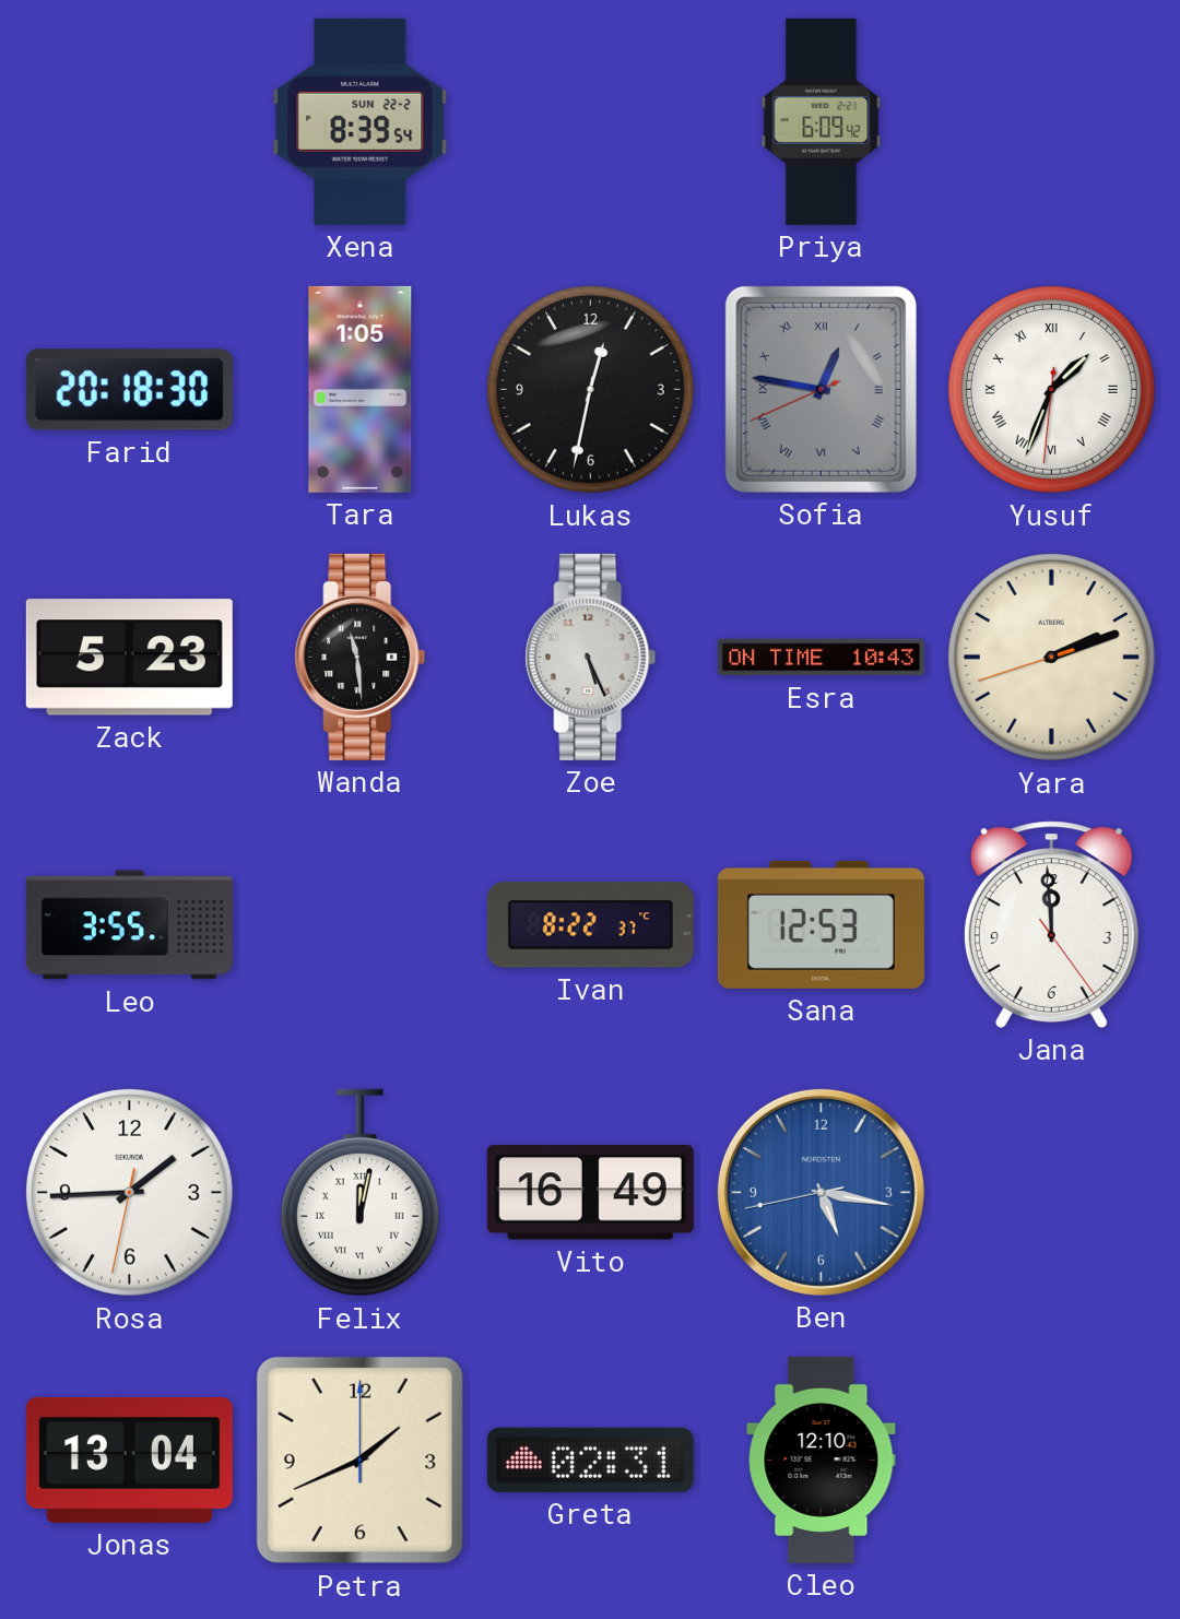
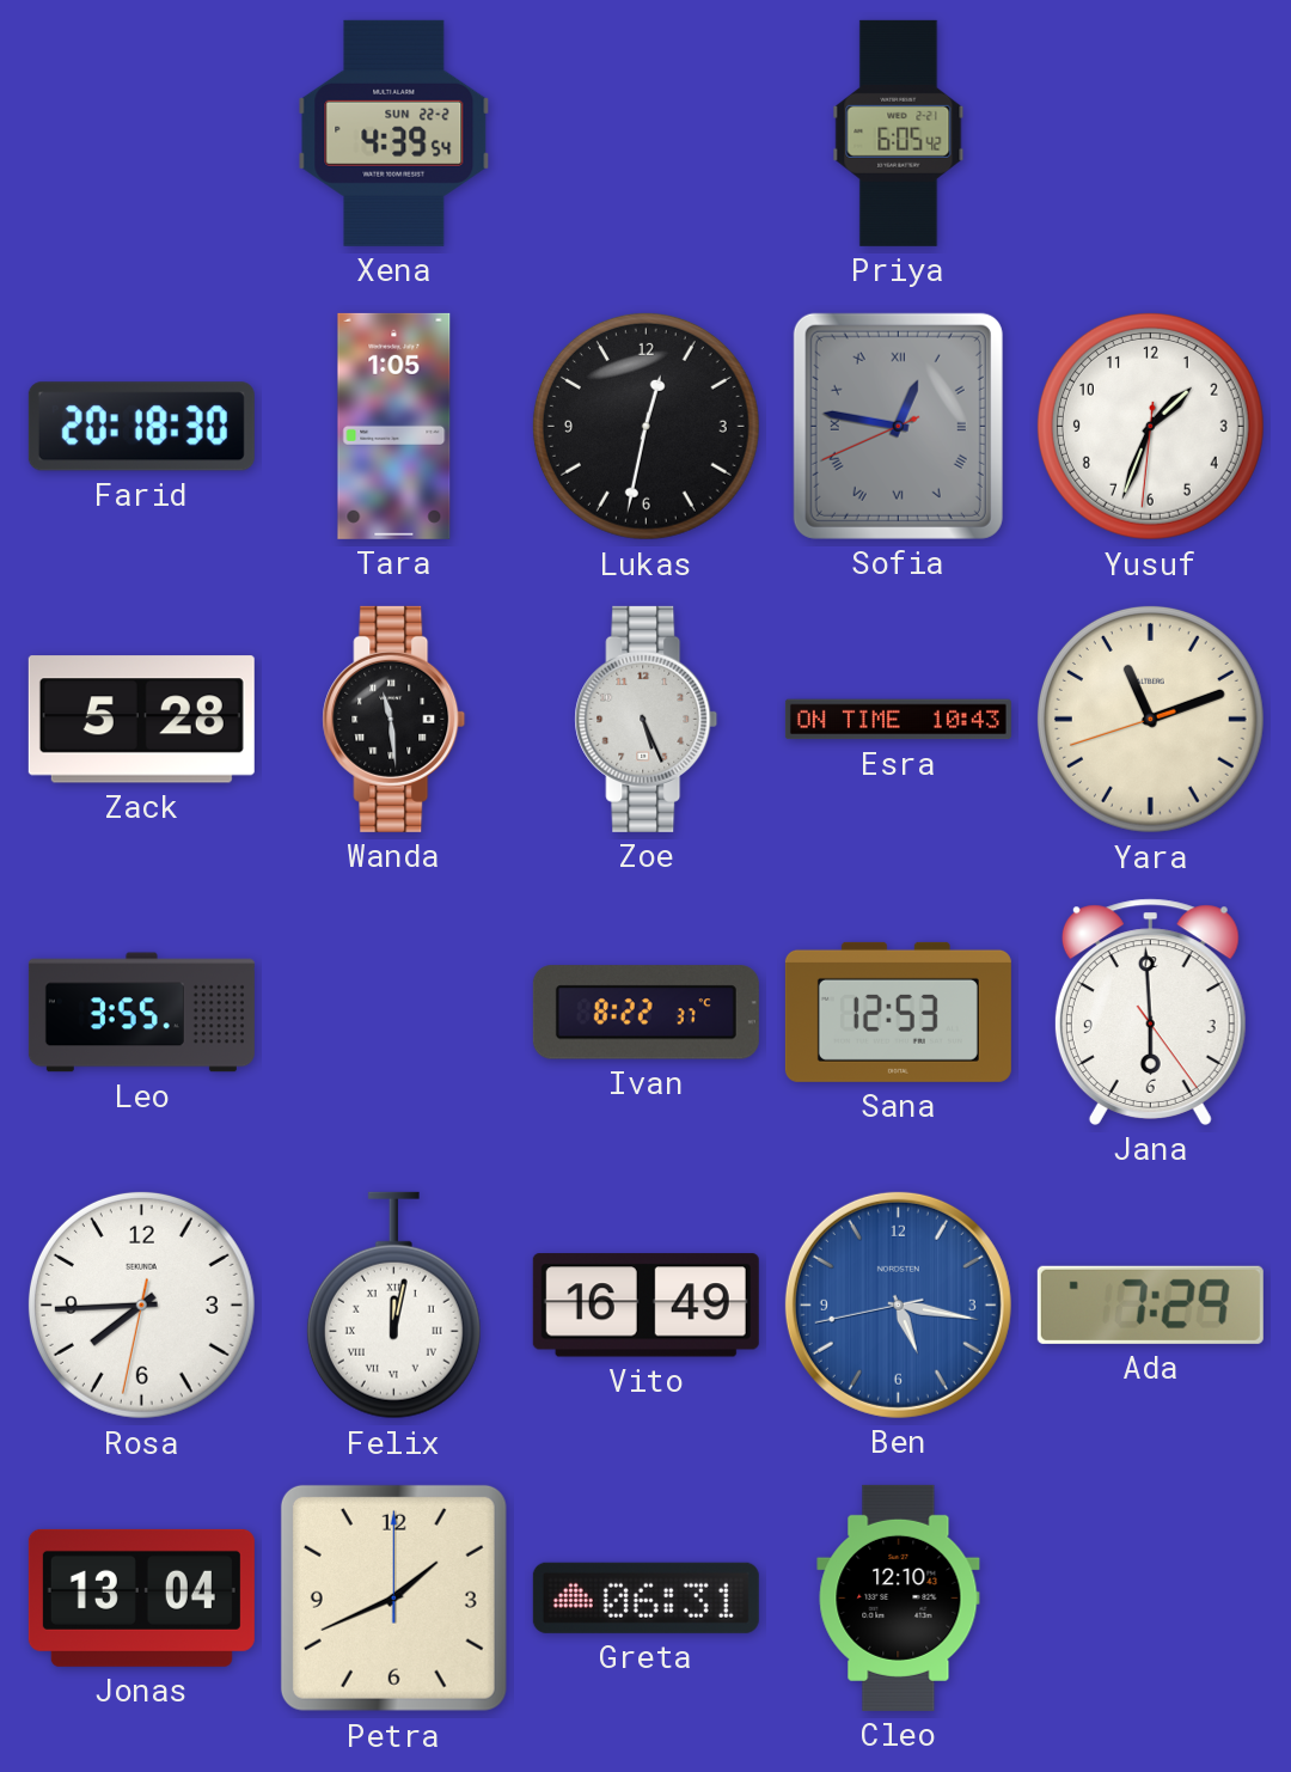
Xena: 8:39 -> 4:39 (394, 133)
Priya: 6:09 -> 6:05 (899, 133)
Yusuf numerals: Roman -> Arabic (1150, 426)
Zack: 5:23 -> 5:28 (141, 720)
Yara: 2:11 -> 11:11 (1150, 719)
Jana: 11:59 -> 5:59 (1150, 1012)
Rosa: 1:44 -> 7:44 (141, 1304)
Ada: none -> 7:29 (1150, 1304)
Greta: 02:31 -> 06:31 (645, 1597)
